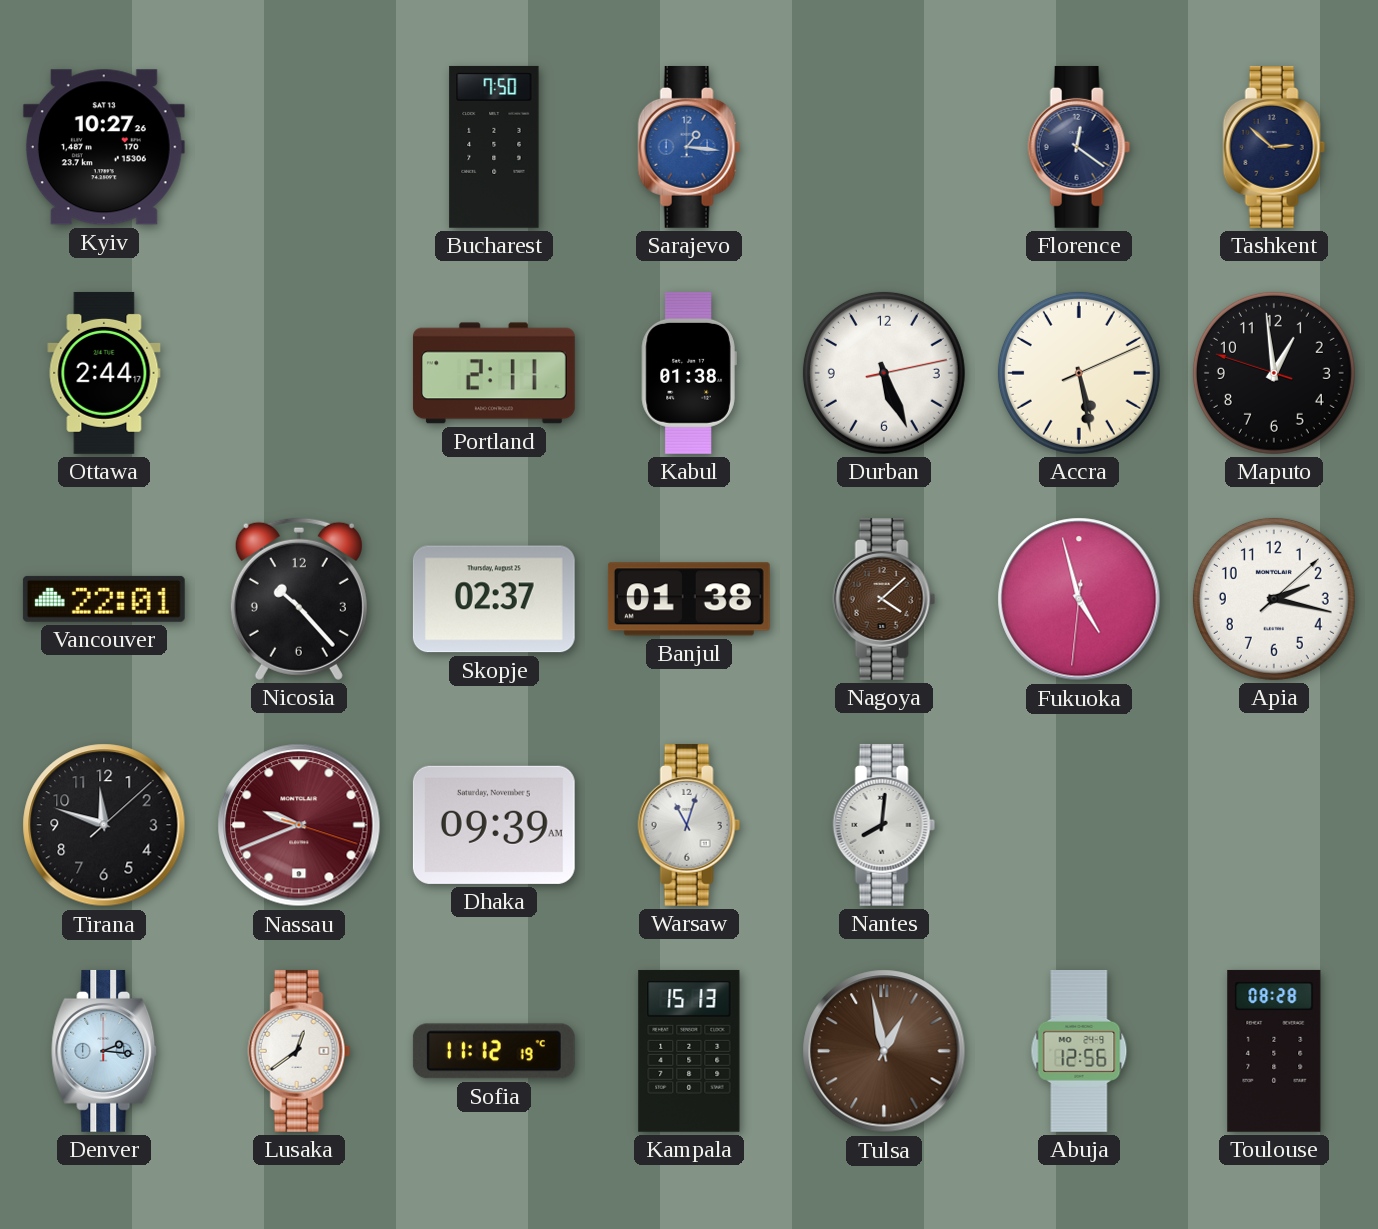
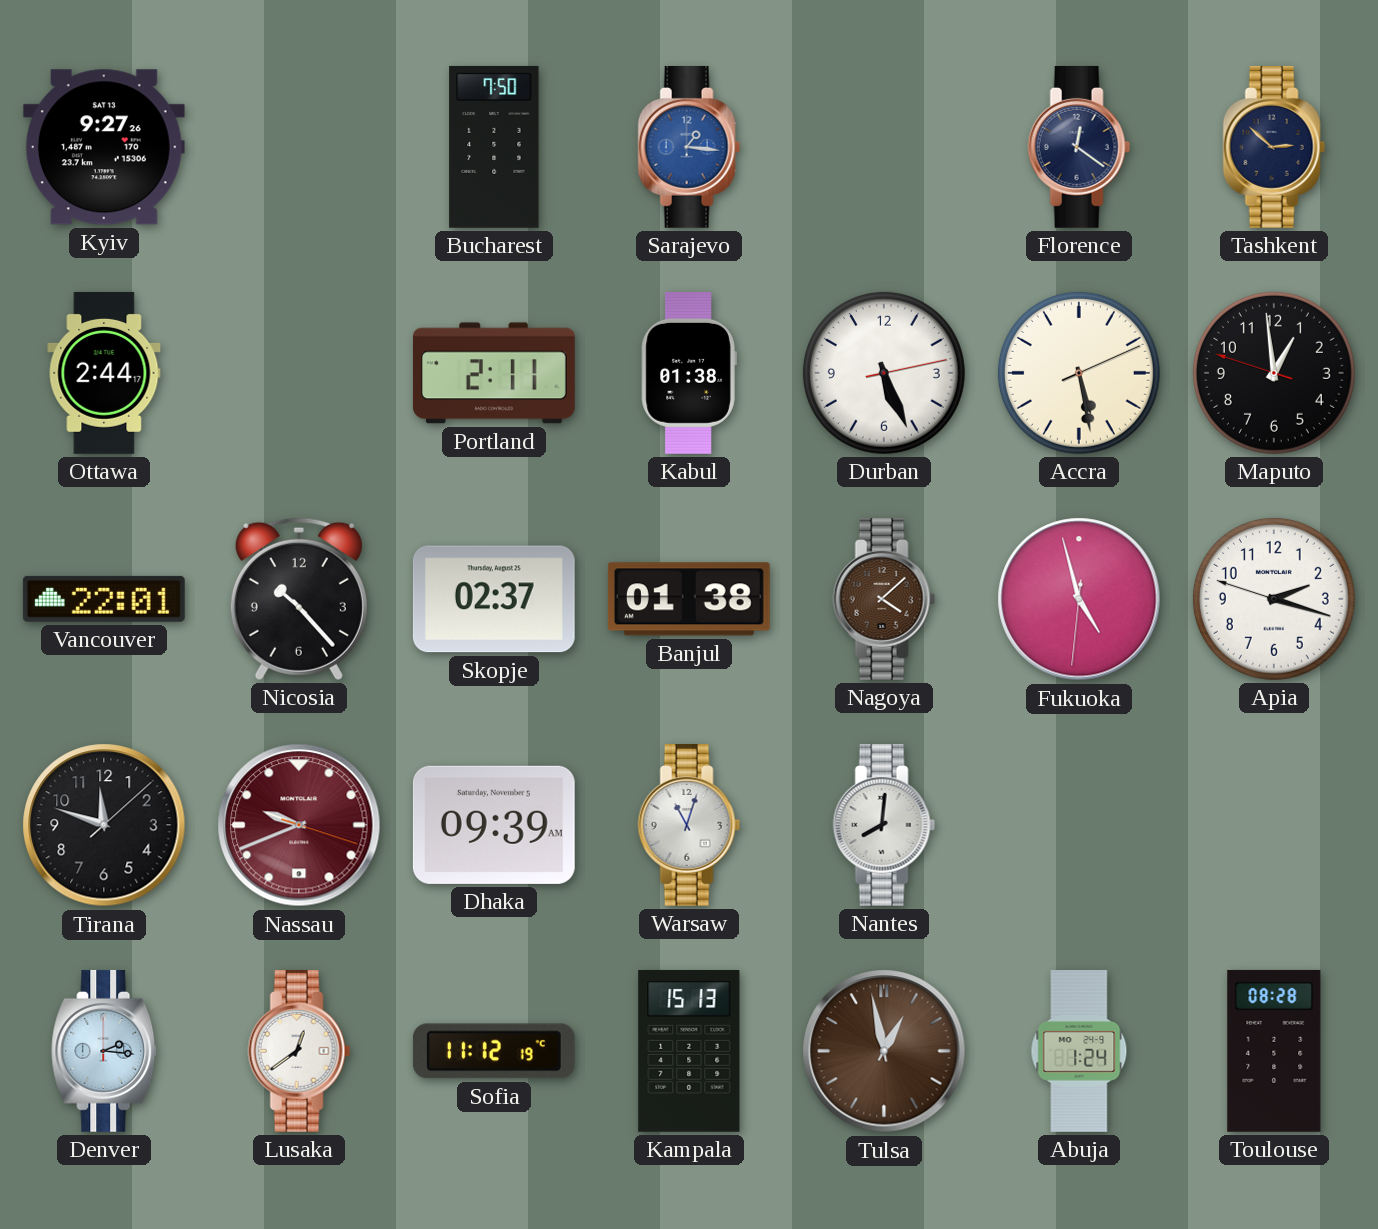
Kyiv: 10:27 -> 9:27 (104, 147)
Apia: 2:17:08 -> 2:17:48 (1274, 599)
Abuja: 12:56 -> 1:24 (1079, 1052)
